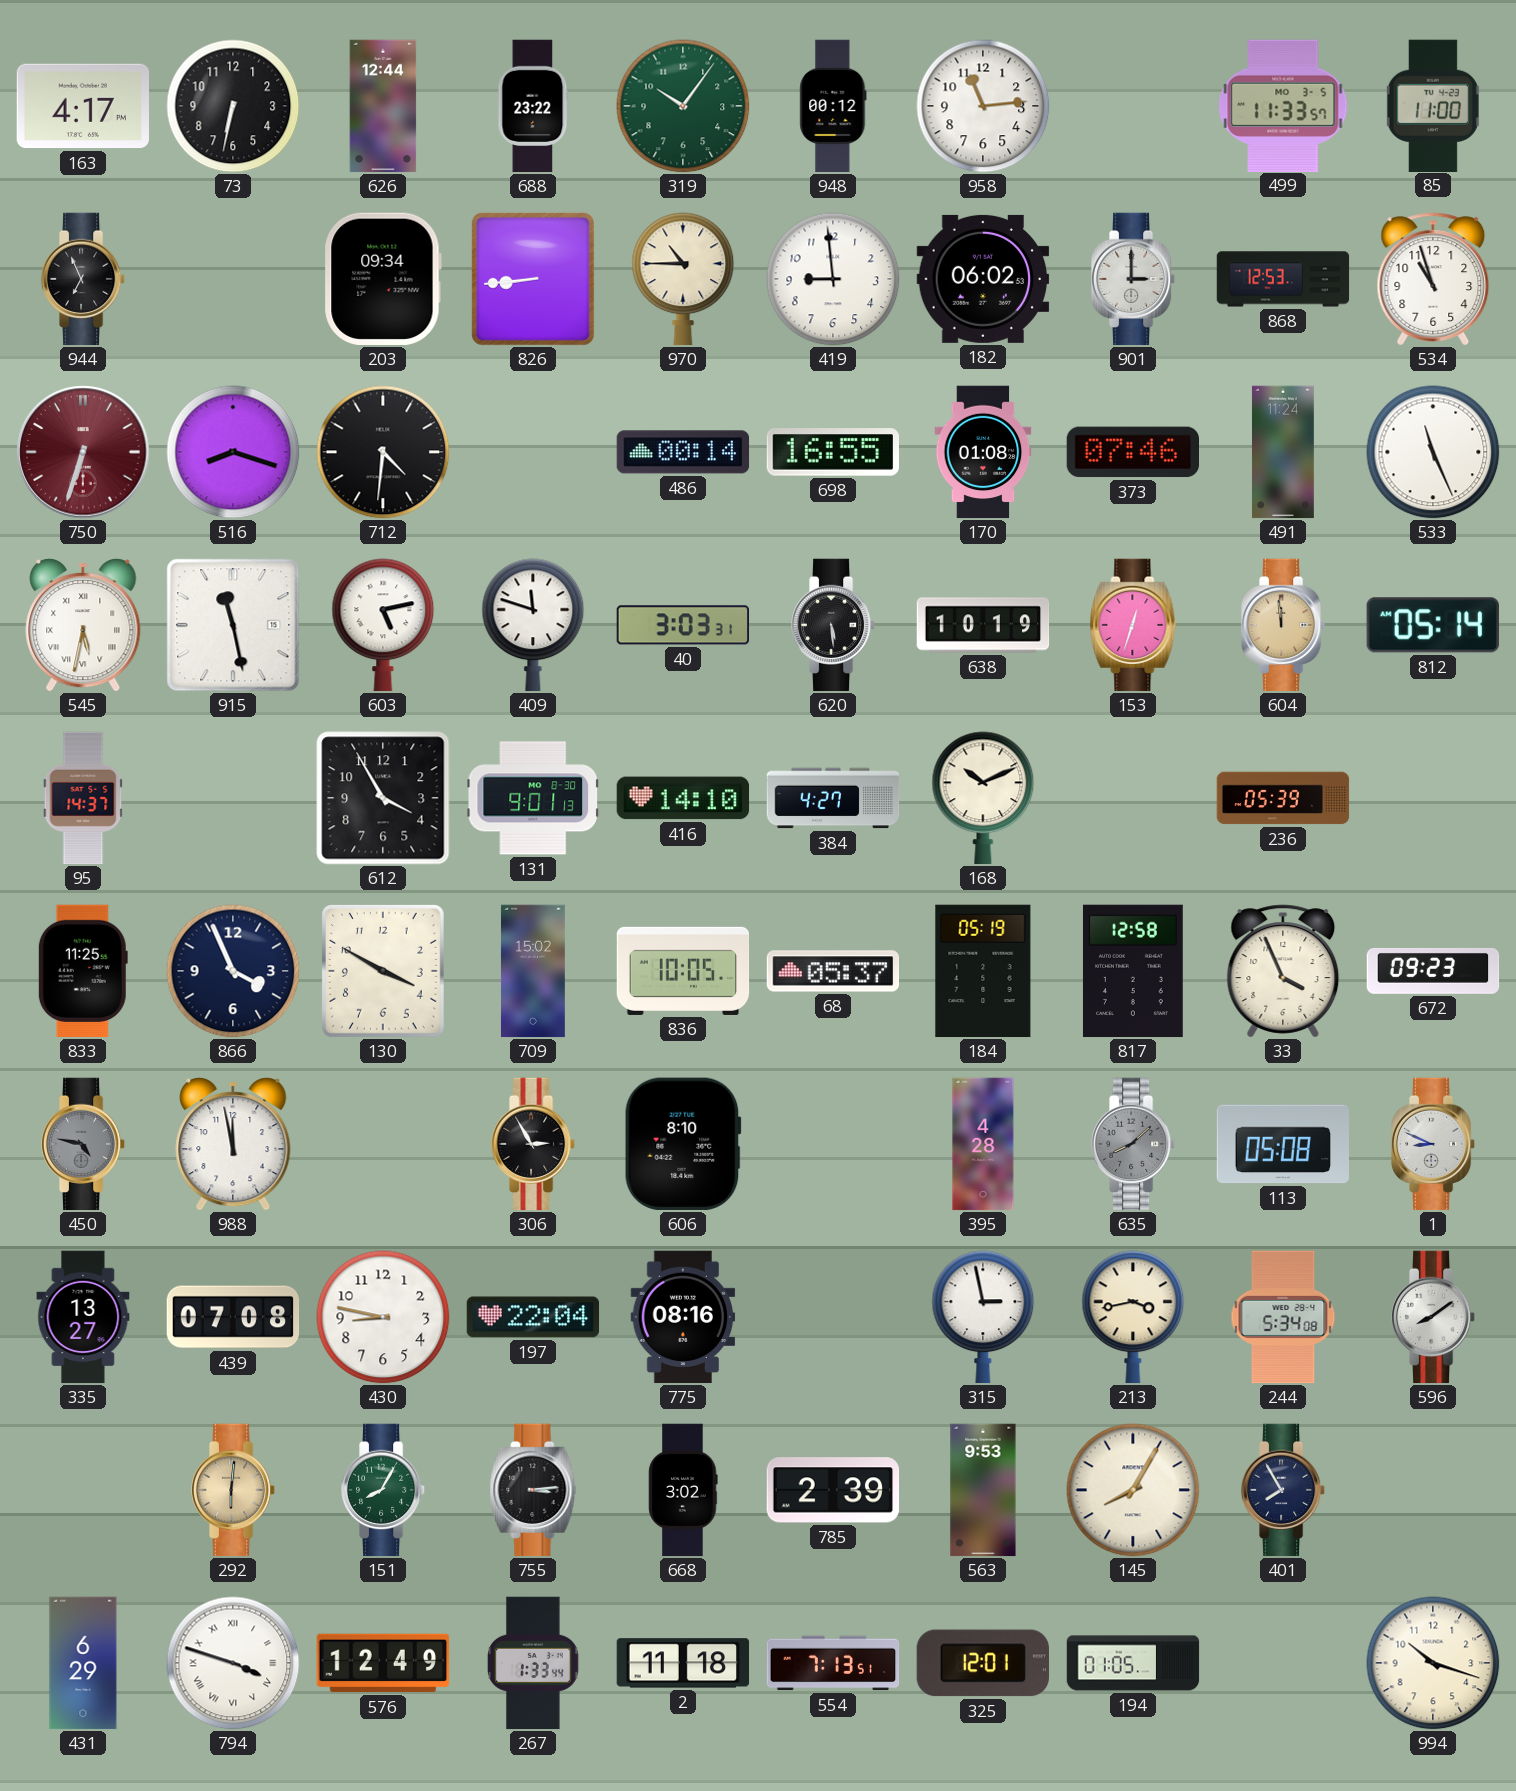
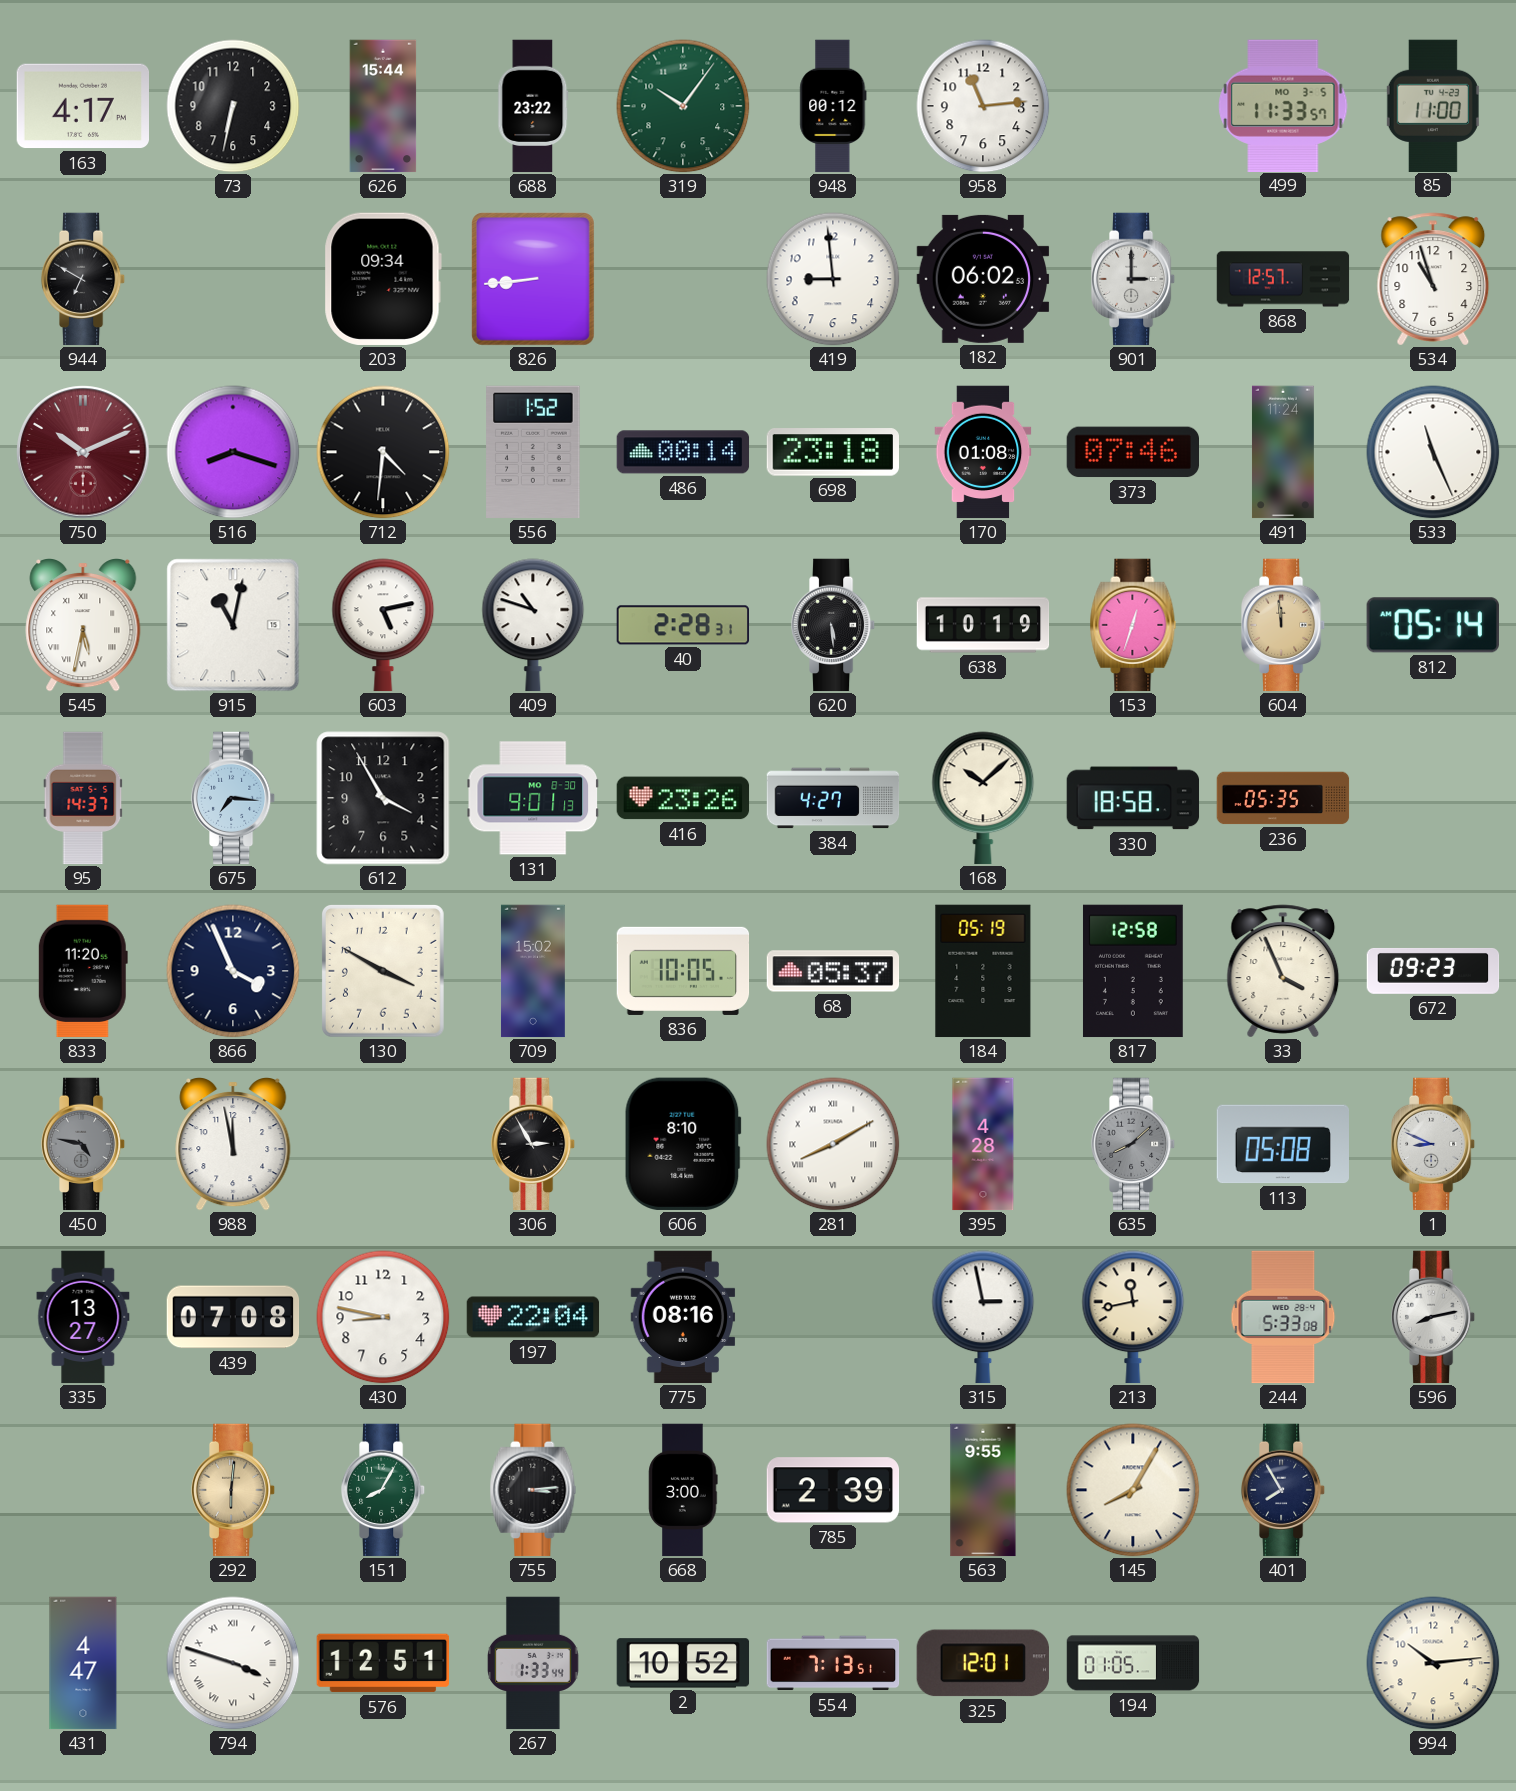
626: 12:44 -> 15:44 (383, 106)
944: 6:56 -> 6:50 (83, 279)
970: 10:45 -> none (683, 279)
868: 12:53 -> 12:57 (1283, 279)
750: 6:33 -> 10:11 (83, 452)
556: none -> 1:52 (533, 452)
698: 16:55 -> 23:18 (832, 452)
915: 11:28 -> 11:02 (233, 625)
409: 11:48 -> 10:48 (533, 625)
40: 3:03 -> 2:28 (682, 625)
675: none -> 7:16 (233, 798)
416: 14:10 -> 23:26 (683, 798)
168: 10:11 -> 10:08 (983, 798)
330: none -> 18:58 (1133, 798)
236: 05:39 -> 05:35 (1283, 798)
833: 11:25 -> 11:20 (83, 971)
281: none -> 8:10 (833, 1144)
213: 3:43 -> 11:43 (1133, 1317)
244: 5:34 -> 5:33 (1283, 1317)
596: 8:09 -> 8:13 (1433, 1317)
668: 3:02 -> 3:00 (683, 1490)
563: 9:53 -> 9:55 (983, 1490)
431: 6:29 -> 4:47 (83, 1663)
576: 12:49 -> 12:51 (383, 1663)
2: 11:18 -> 10:52 (683, 1663)
994: 10:18 -> 10:14 (1433, 1663)
